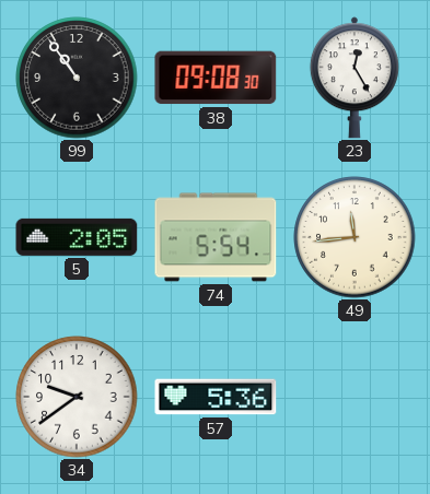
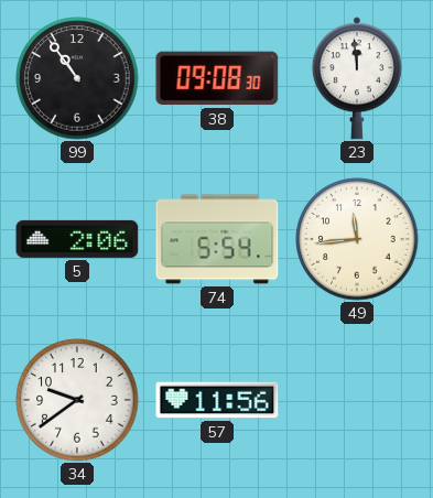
23: 12:25 -> 11:59 (357, 78)
5: 2:05 -> 2:06 (77, 239)
57: 5:36 -> 11:56 (217, 400)
